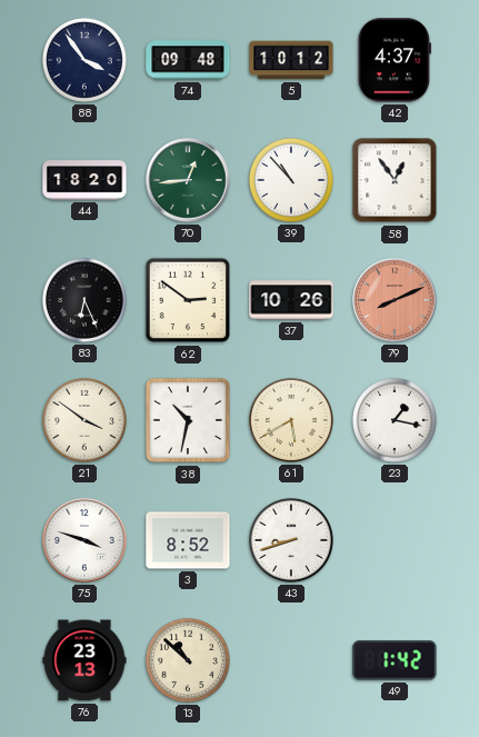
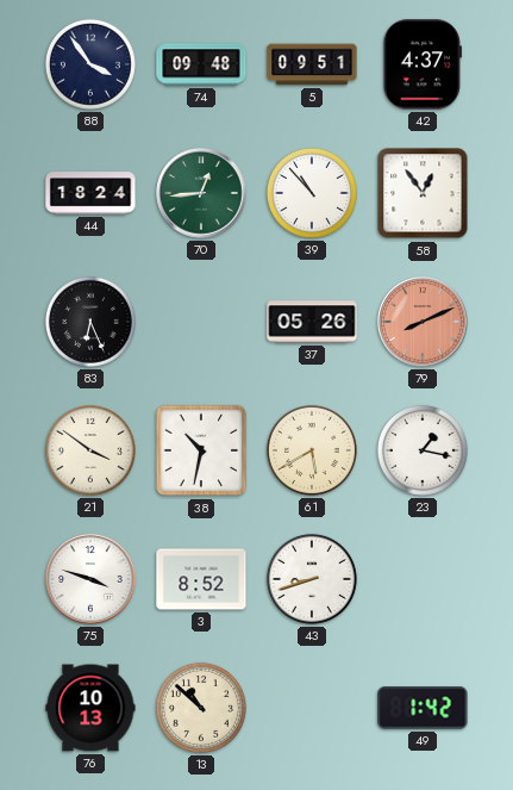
5: 10:12 -> 09:51 (312, 64)
44: 18:20 -> 18:24 (90, 193)
62: 2:51 -> none (188, 300)
37: 10:26 -> 05:26 (312, 322)
76: 23:13 -> 10:13 (90, 708)
